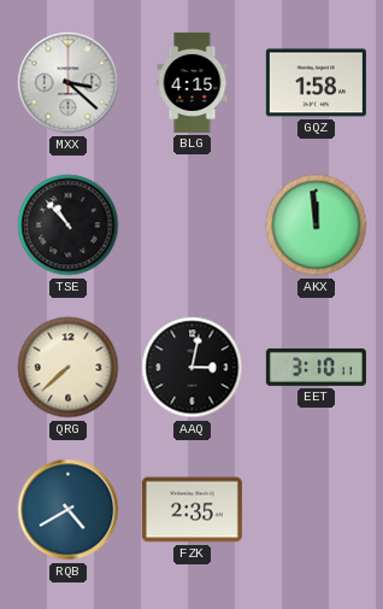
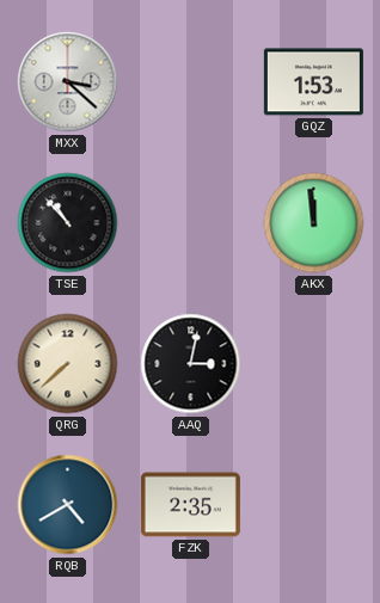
BLG: 4:15 -> none (193, 82)
GQZ: 1:58 -> 1:53 (313, 82)
EET: 3:10 -> none (316, 367)
